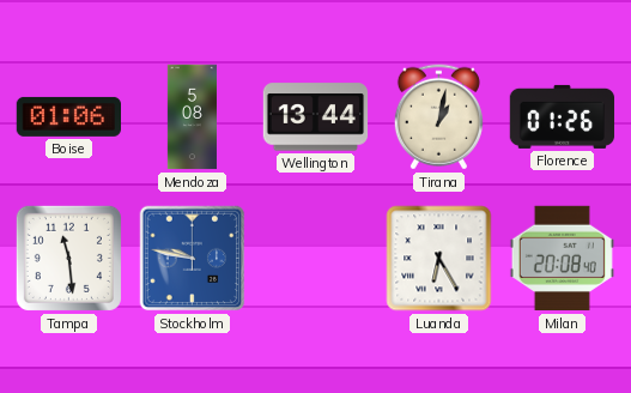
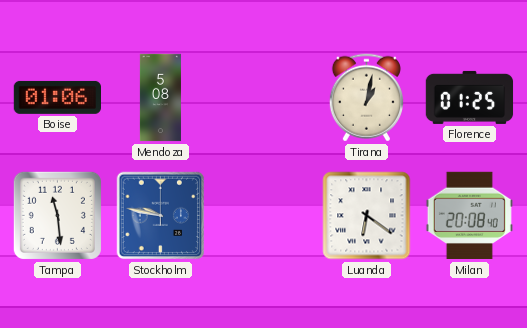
Wellington: 13:44 -> none (316, 117)
Florence: 01:26 -> 01:25 (470, 97)
Luanda: 6:25 -> 6:21 (367, 216)
